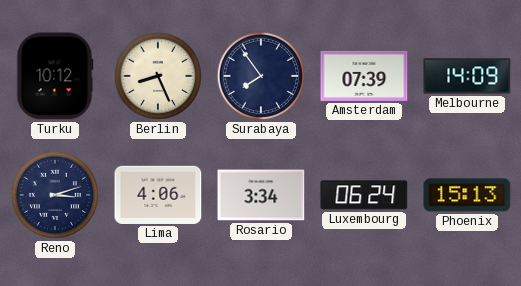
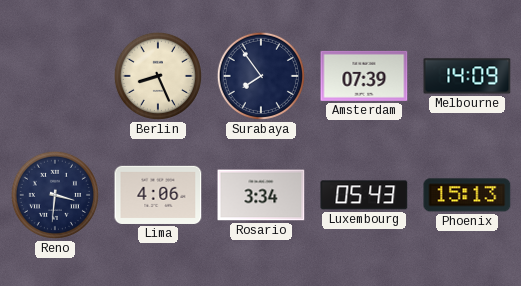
Turku: 10:12 -> none (55, 76)
Reno: 3:12 -> 3:31 (55, 195)
Luxembourg: 06:24 -> 05:43 (364, 195)
